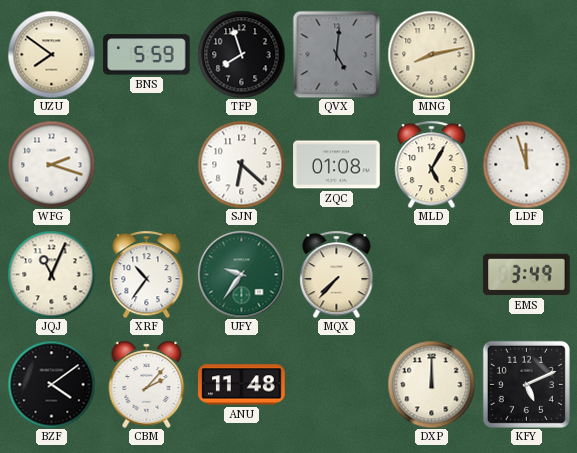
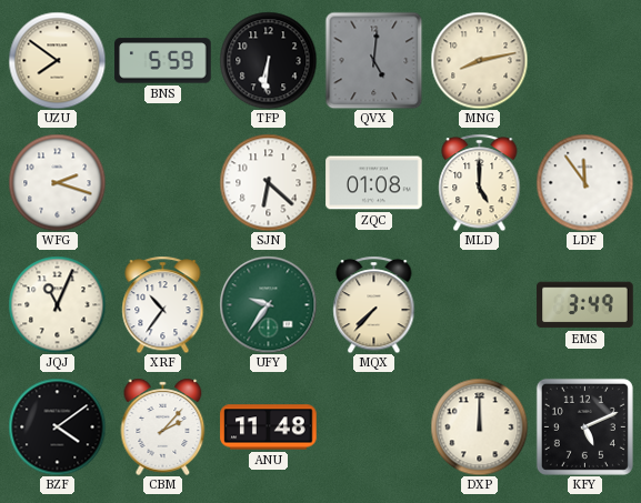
TFP: 7:57 -> 6:31 (268, 60)
MLD: 5:05 -> 5:00 (480, 182)
LDF: 11:57 -> 11:54 (584, 182)
